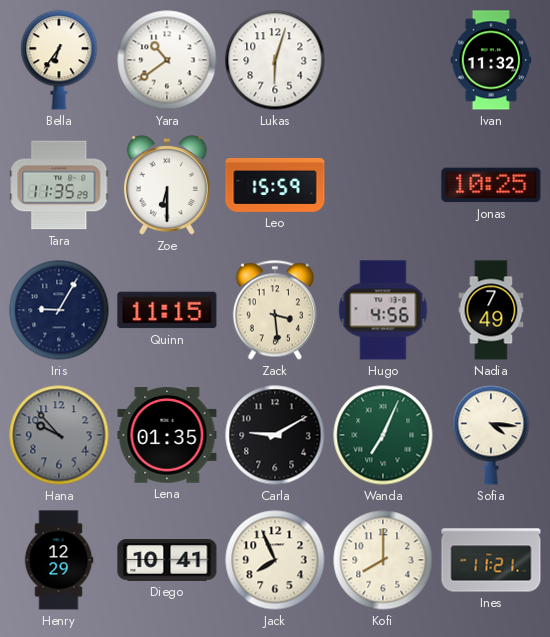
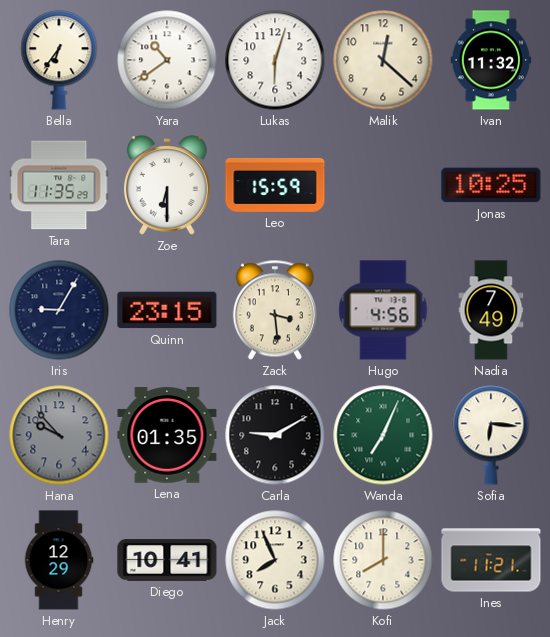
Malik: none -> 12:22 (383, 60)
Quinn: 11:15 -> 23:15 (167, 310)
Sofia: 4:16 -> 6:16 (491, 435)
